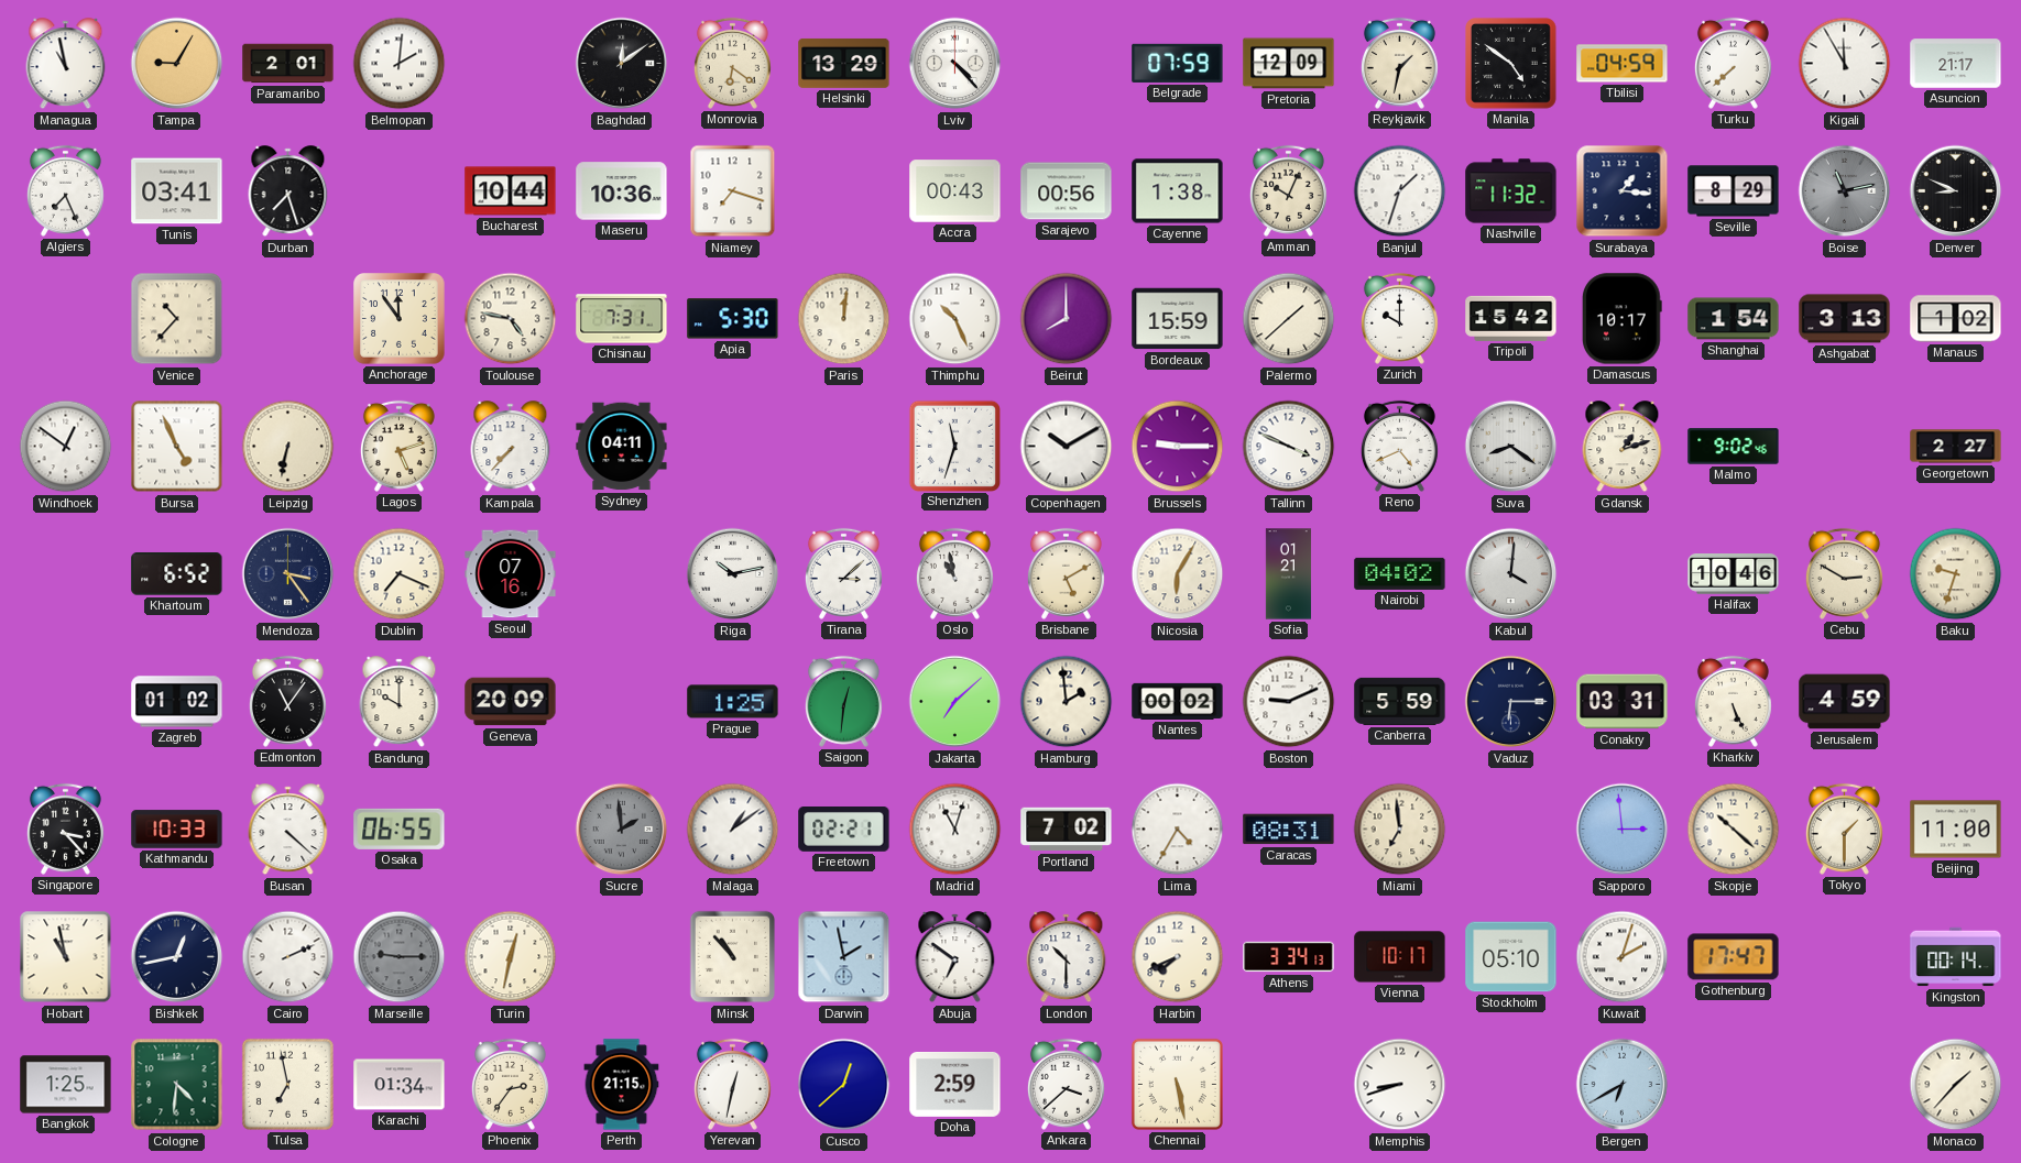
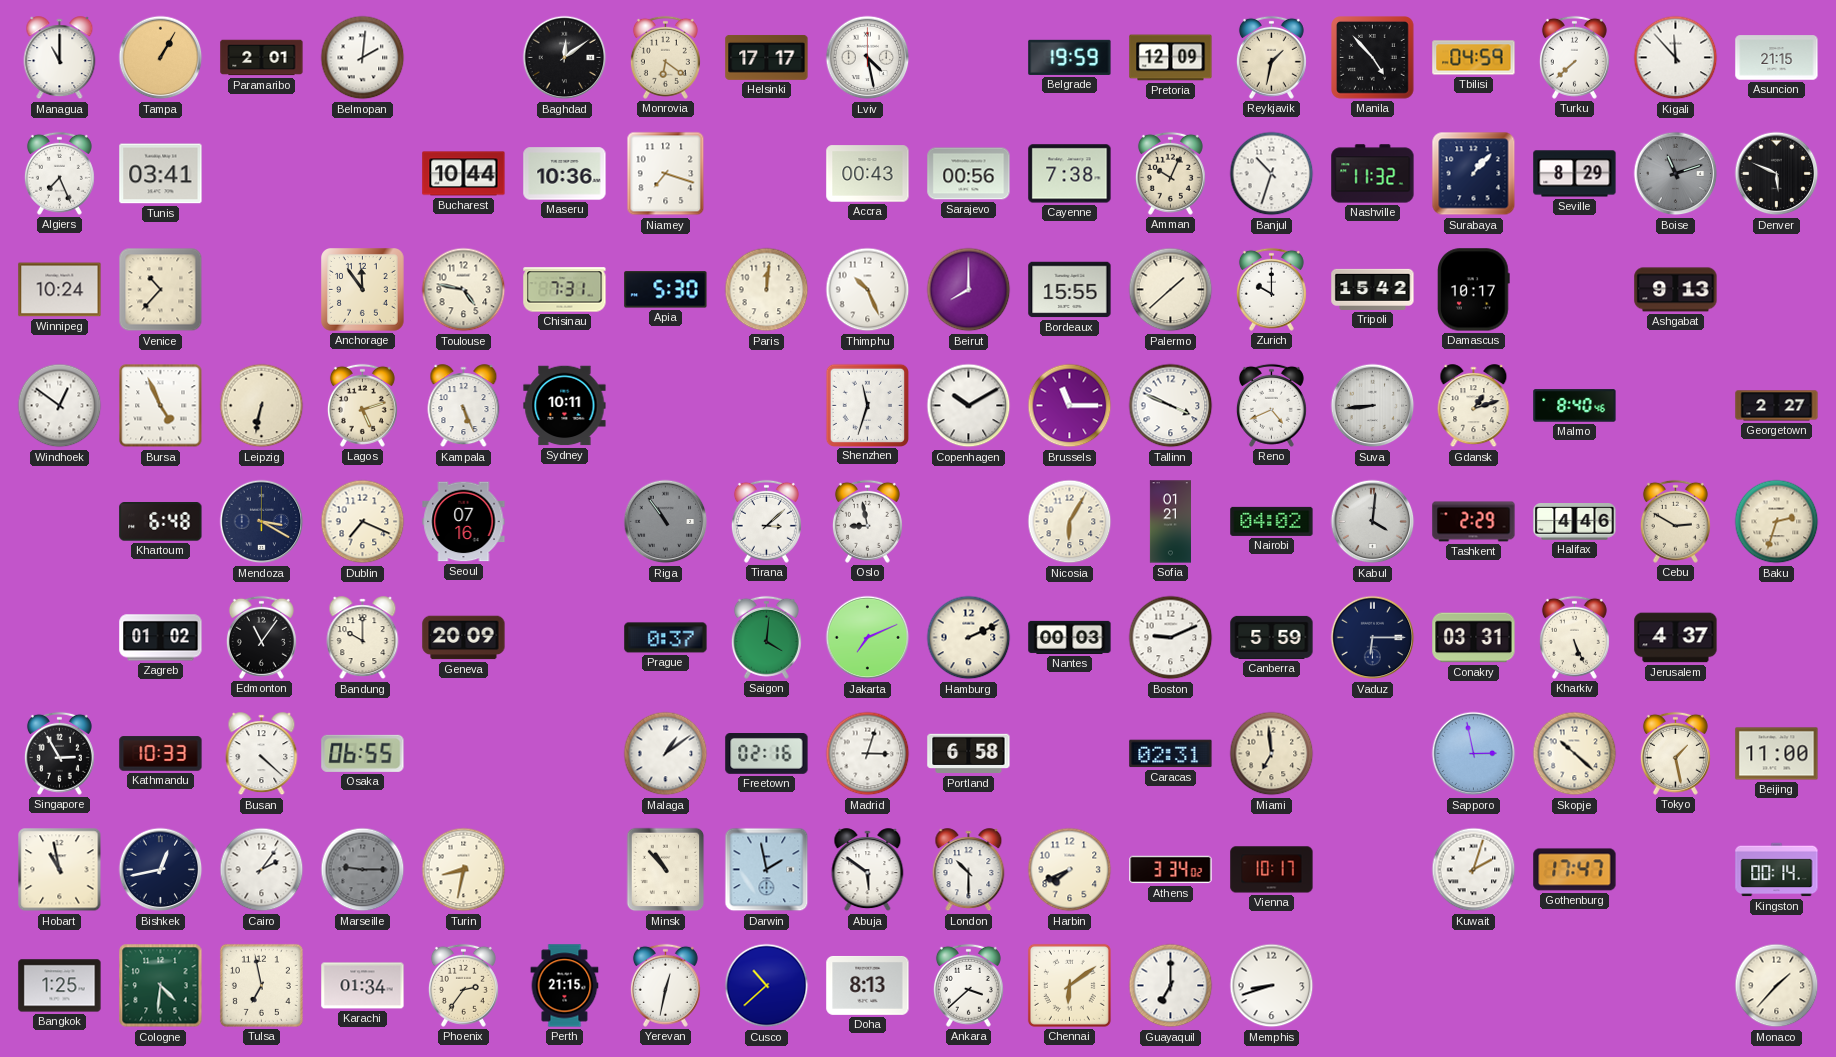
Managua: 10:58 -> 11:00 (60, 58)
Tampa: 9:05 -> 1:05 (161, 58)
Helsinki: 13:29 -> 17:17 (767, 57)
Lviv: 4:23 -> 4:28 (868, 58)
Belgrade: 07:59 -> 19:59 (1070, 57)
Manila: 4:51 -> 4:53 (1373, 58)
Kigali: 11:55 -> 11:53 (1676, 58)
Asuncion: 21:17 -> 21:15 (1777, 58)
Durban: 7:27 -> none (288, 191)
Cayenne: 1:38 -> 7:38 (1070, 174)
Banjul: 1:33 -> 10:33 (1272, 174)
Surabaya: 1:16 -> 1:07 (1474, 174)
Boise: 11:13 -> 11:12 (1676, 174)
Denver: 8:49 -> 5:49 (1777, 174)
Winnipeg: none -> 10:24 (60, 290)
Bordeaux: 15:59 -> 15:55 (1070, 290)
Shanghai: 1:54 -> none (1734, 319)
Ashgabat: 3:13 -> 9:13 (1676, 290)
Manaus: 1:02 -> none (1956, 319)
Kampala: 7:37 -> 5:26 (464, 406)
Sydney: 04:11 -> 10:11 (565, 406)
Brussels: 9:15 -> 11:15 (1070, 406)
Suva: 8:21 -> 8:44 (1373, 406)
Malmo: 9:02 -> 8:40 (1575, 406)
Khartoum: 6:52 -> 6:48 (161, 522)
Mendoza: 3:24 -> 3:20 (262, 522)
Riga: 10:13 -> 10:54 (666, 522)
Riga dial: white -> grey (666, 522)
Oslo: 10:58 -> 8:58 (867, 521)
Brisbane: 5:10 -> none (1066, 573)
Tashkent: none -> 2:29 (1474, 522)
Halifax: 10:46 -> 4:46 (1575, 522)
Baku: 9:33 -> 2:33 (1777, 522)
Prague: 1:25 -> 0:37 (666, 638)
Saigon: 12:31 -> 4:01 (766, 637)
Jakarta: 7:08 -> 7:11 (868, 638)
Hamburg: 1:59 -> 2:11 (969, 638)
Nantes: 00:02 -> 00:03 (1070, 637)
Jerusalem: 4:59 -> 4:37 (1676, 638)
Singapore: 3:23 -> 2:55 (59, 753)
Sucre: 1:59 -> none (622, 830)
Freetown: 02:21 -> 02:16 (767, 754)
Madrid: 11:03 -> 3:03 (868, 754)
Portland: 7:02 -> 6:58 (969, 754)
Lima: 4:35 -> none (1178, 830)
Caracas: 08:31 -> 02:31 (1171, 754)
Sapporo: 2:59 -> 2:58 (1474, 754)
Tokyo: 1:30 -> 1:28 (1675, 753)
Cairo: 2:11 -> 2:06 (262, 870)
Turin: 12:32 -> 8:32 (464, 870)
Abuja: 6:51 -> 5:51 (868, 870)
Athens: 3:34:13 -> 3:34:02 (1171, 870)
Stockholm: 05:10 -> none (1511, 957)
Cusco: 12:38 -> 10:38 (767, 986)
Doha: 2:59 -> 8:13 (868, 985)
Chennai: 5:28 -> 6:09 (1069, 985)
Guayaquil: none -> 7:00 (1171, 986)
Bergen: 6:40 -> none (1623, 1085)
